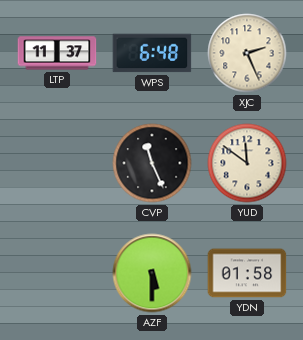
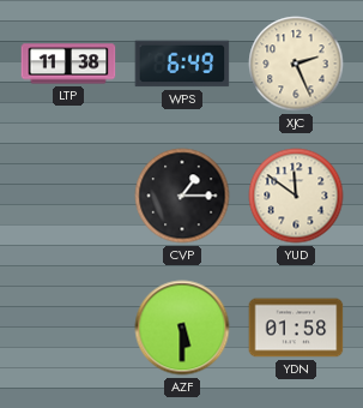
LTP: 11:37 -> 11:38 (68, 64)
WPS: 6:48 -> 6:49 (182, 64)
CVP: 11:26 -> 1:15 (182, 196)
